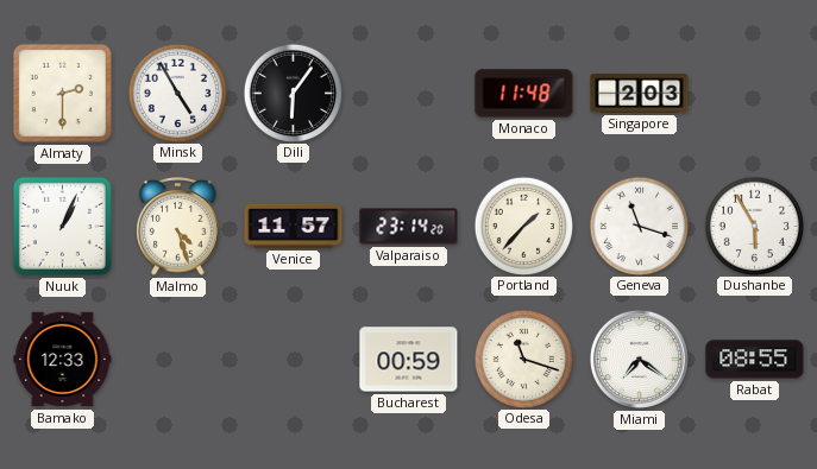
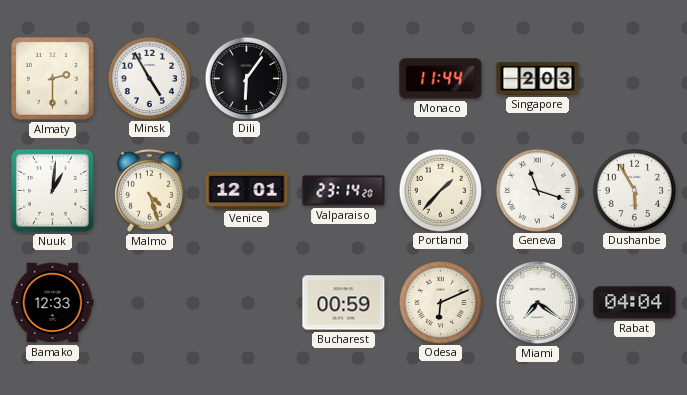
Monaco: 11:48 -> 11:44 (441, 79)
Nuuk: 1:04 -> 1:01 (52, 190)
Venice: 11:57 -> 12:01 (247, 190)
Odesa: 11:18 -> 6:11 (440, 302)
Rabat: 08:55 -> 04:04 (635, 303)
